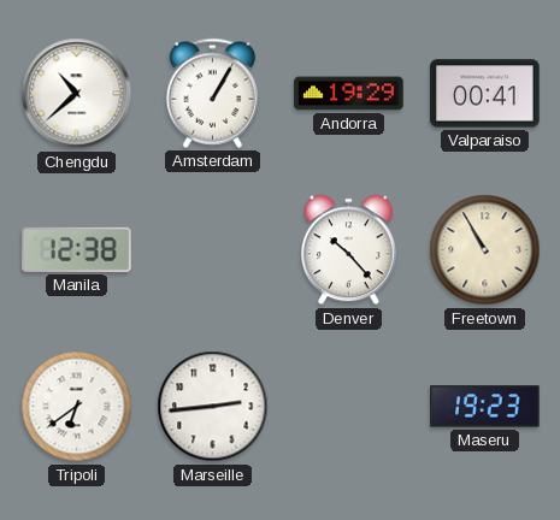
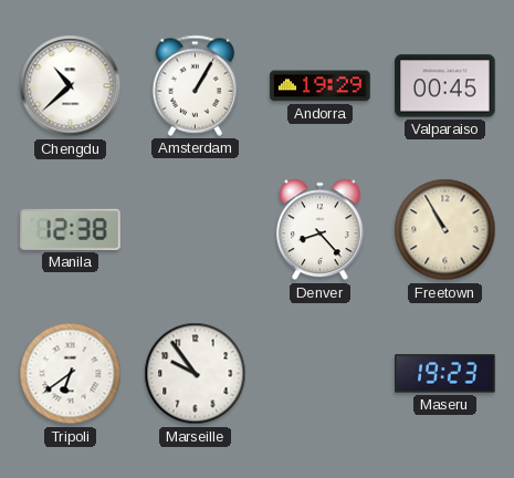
Valparaiso: 00:41 -> 00:45 (445, 86)
Denver: 10:23 -> 8:23 (321, 230)
Marseille: 2:44 -> 9:54 (196, 374)
